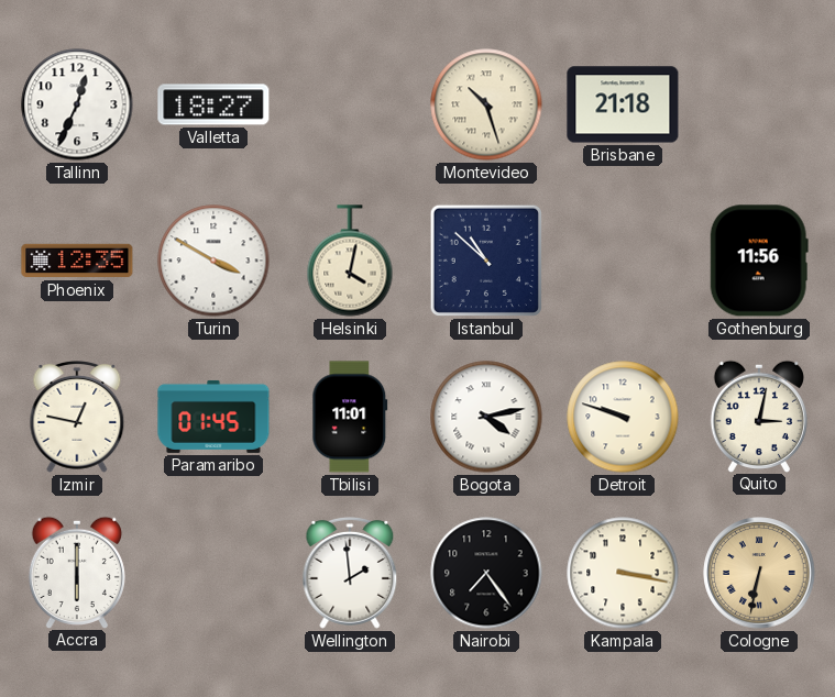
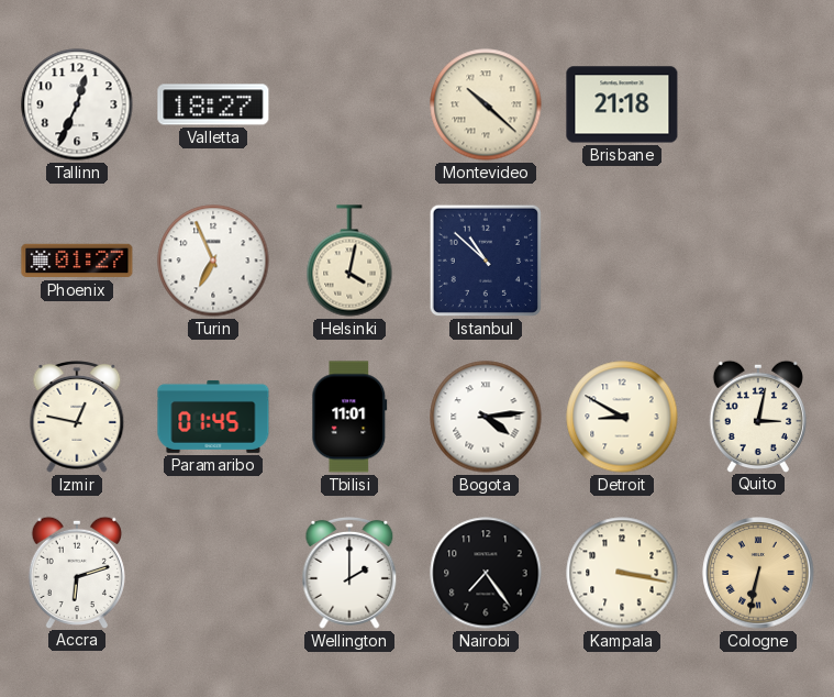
Montevideo: 10:27 -> 10:22 (486, 104)
Phoenix: 12:35 -> 01:27 (77, 261)
Turin: 3:50 -> 6:56 (213, 261)
Gothenburg: 11:56 -> none (759, 261)
Bogota: 4:13 -> 4:14 (486, 417)
Detroit: 9:48 -> 8:50 (622, 417)
Accra: 6:00 -> 6:12 (77, 572)
Wellington: 1:59 -> 2:00 (349, 574)
